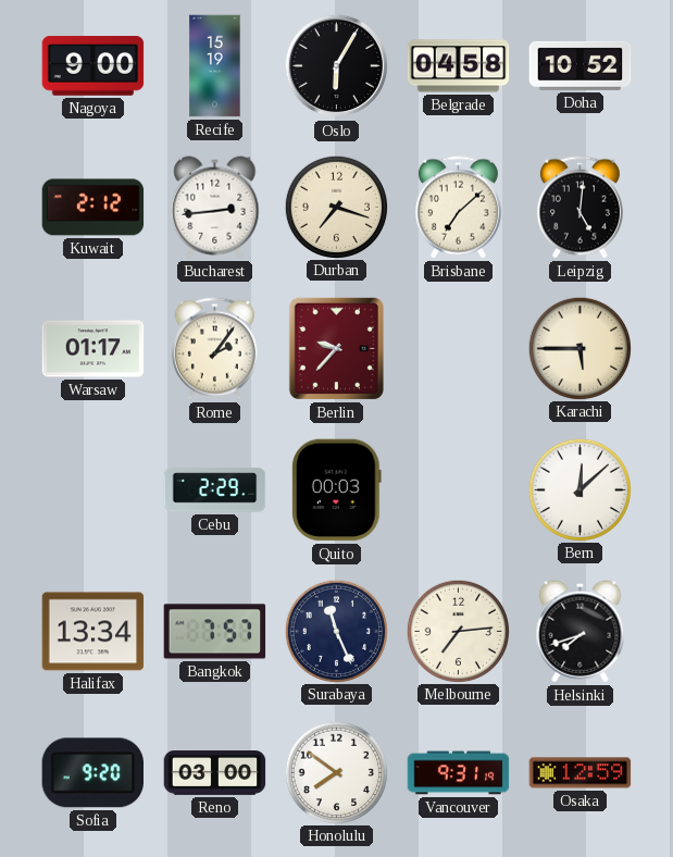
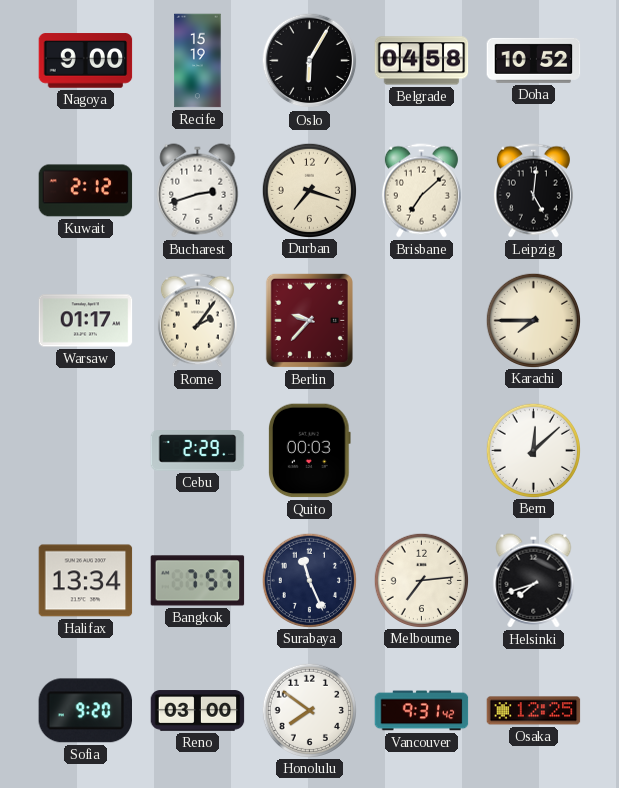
Bucharest: 2:44 -> 2:42 (198, 191)
Karachi: 5:45 -> 7:45 (533, 320)
Vancouver: 9:31:19 -> 9:31:42 (422, 711)
Osaka: 12:59 -> 12:25 (534, 711)
